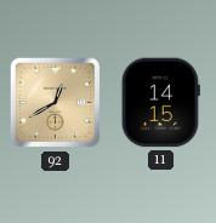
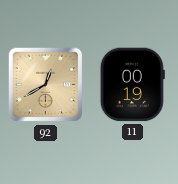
11: 14:15 -> 00:19 (132, 85)
